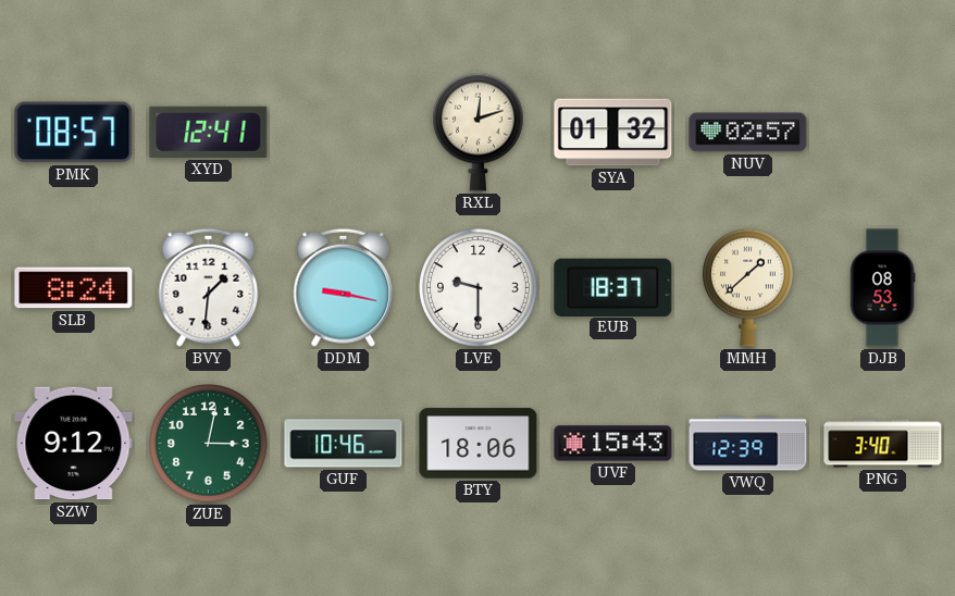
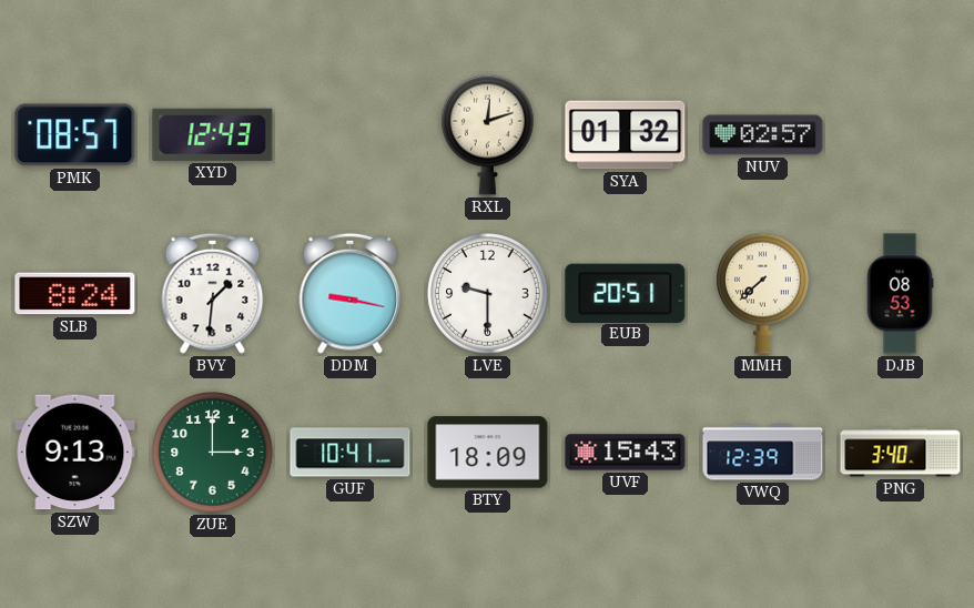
XYD: 12:41 -> 12:43 (213, 134)
EUB: 18:37 -> 20:51 (626, 293)
MMH: 1:38 -> 7:38 (763, 293)
SZW: 9:12 -> 9:13 (75, 453)
ZUE: 3:02 -> 3:00 (213, 453)
GUF: 10:46 -> 10:41 (351, 453)
BTY: 18:06 -> 18:09 (488, 453)
